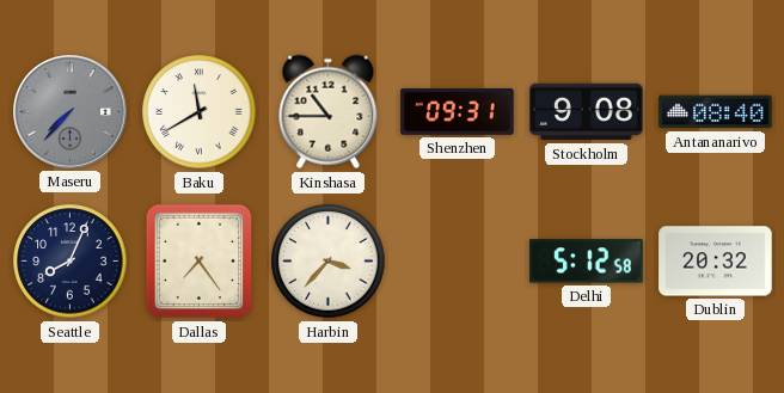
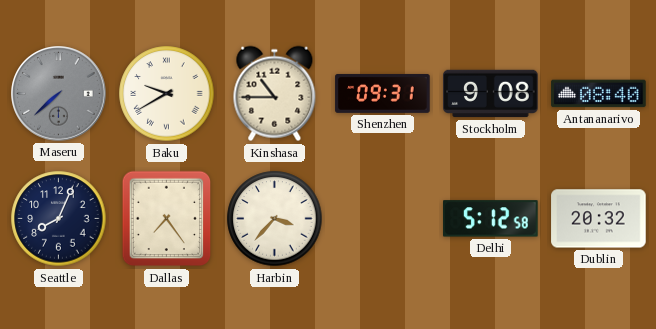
Maseru: 7:37 -> 7:38 (59, 94)
Baku: 11:40 -> 9:40 (167, 94)
